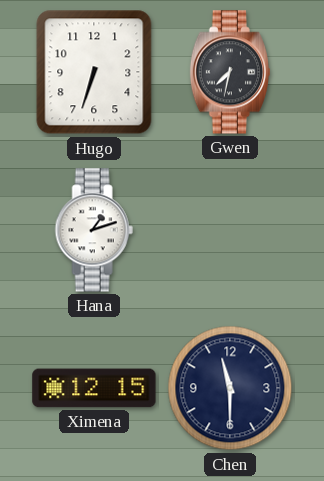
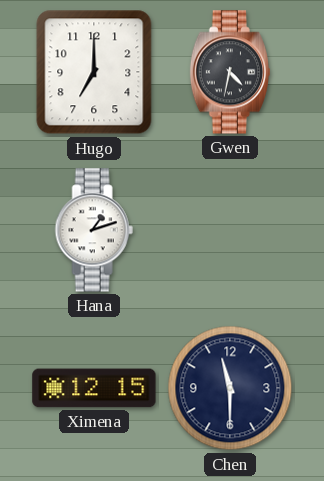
Hugo: 6:33 -> 7:00 (94, 72)
Gwen: 7:32 -> 4:32 (229, 72)
